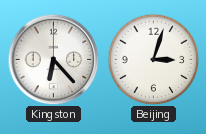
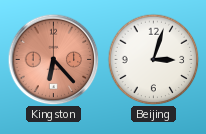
Kingston dial: white -> salmon (53, 59)
